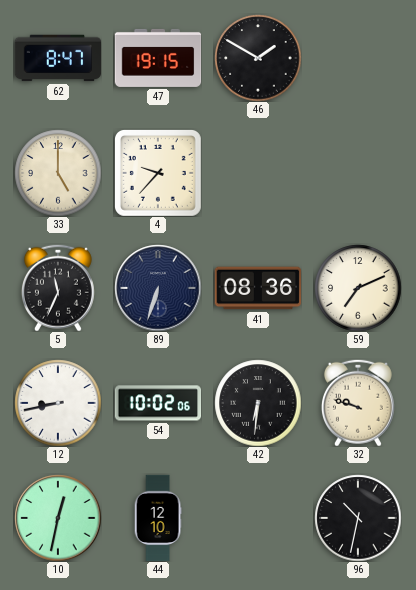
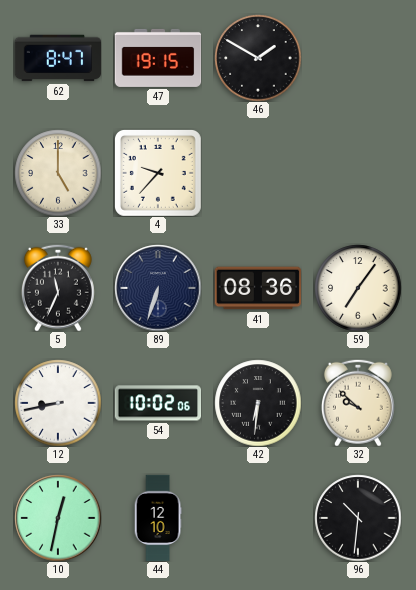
59: 7:11 -> 7:06 (358, 288)
32: 9:48 -> 9:52 (358, 403)
96: 10:32 -> 10:31 (358, 518)
